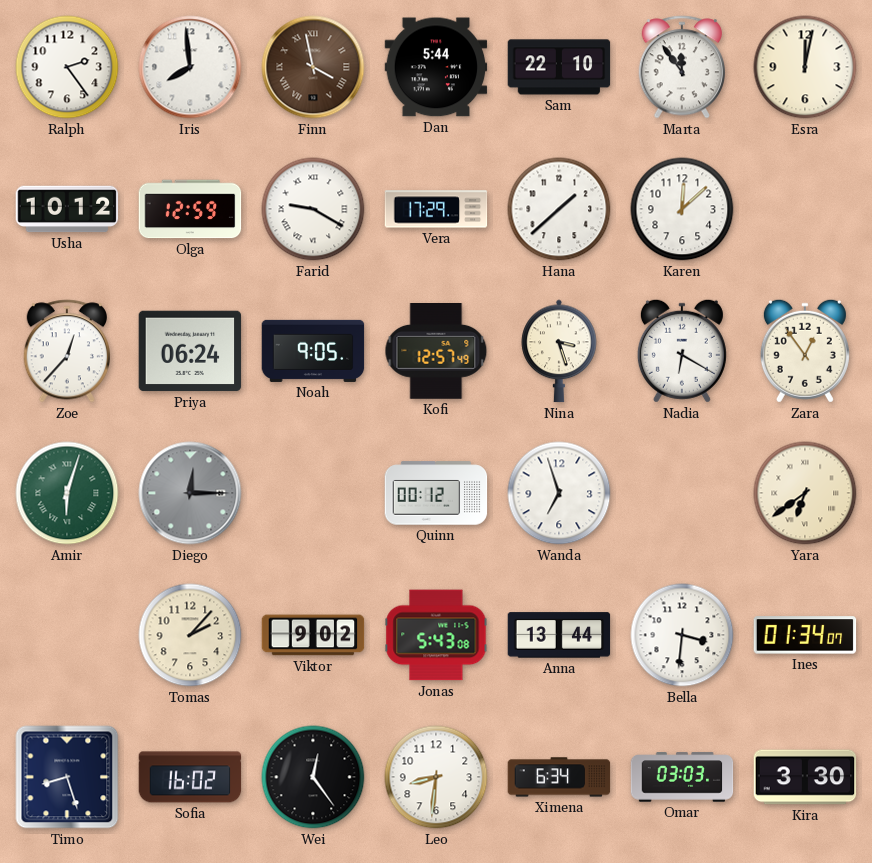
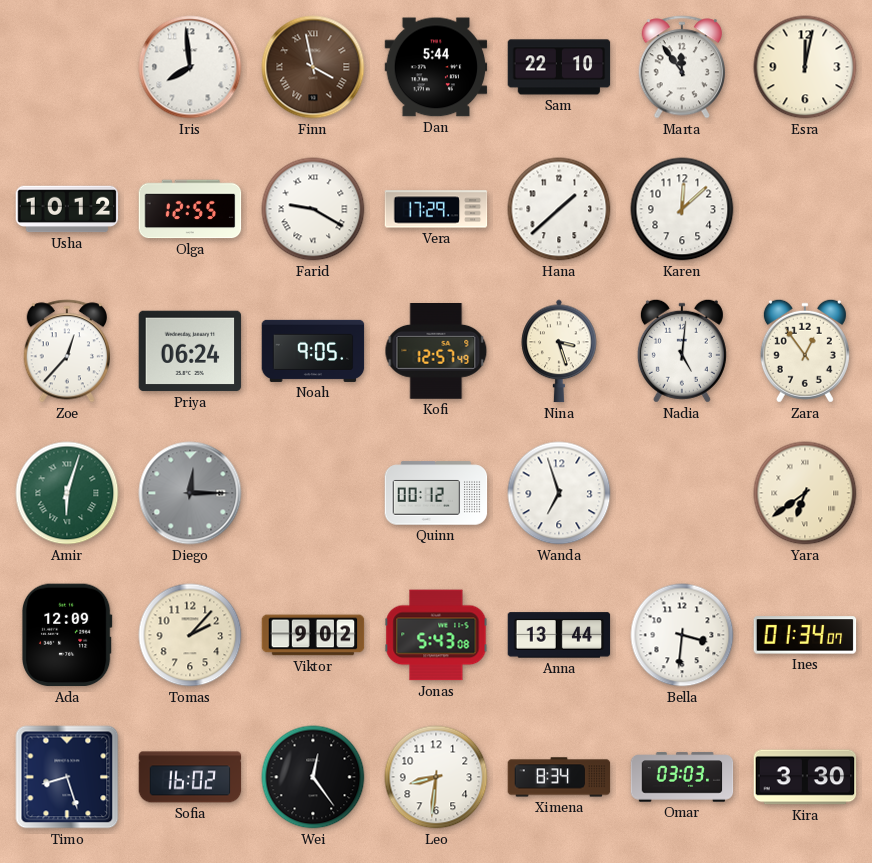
Ralph: 2:24 -> none (67, 67)
Olga: 12:59 -> 12:55 (190, 209)
Nadia: 6:20 -> 5:01 (682, 351)
Ada: none -> 12:09 (67, 635)
Ximena: 6:34 -> 8:34 (559, 777)
